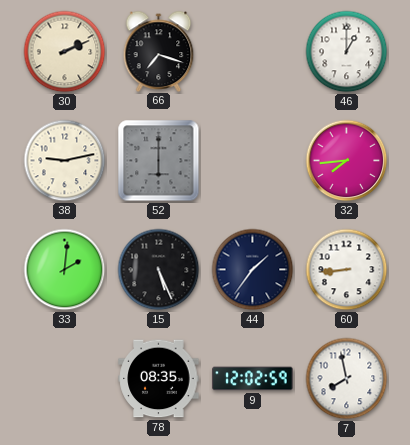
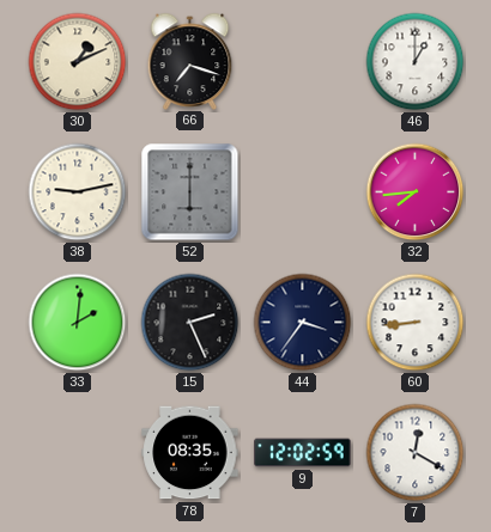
30: 2:11 -> 1:11 (78, 62)
15: 5:26 -> 2:26 (190, 323)
44: 1:36 -> 3:36 (303, 323)
7: 7:58 -> 12:20 (416, 453)
